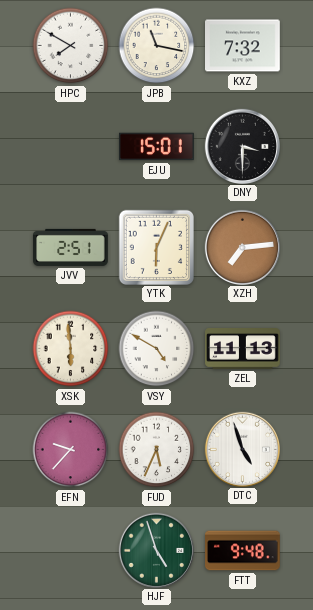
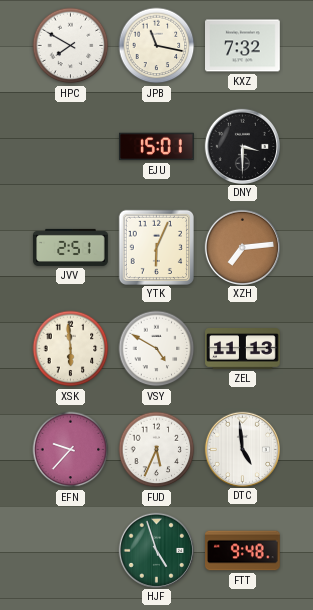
DTC: 4:57 -> 4:59 (242, 449)
